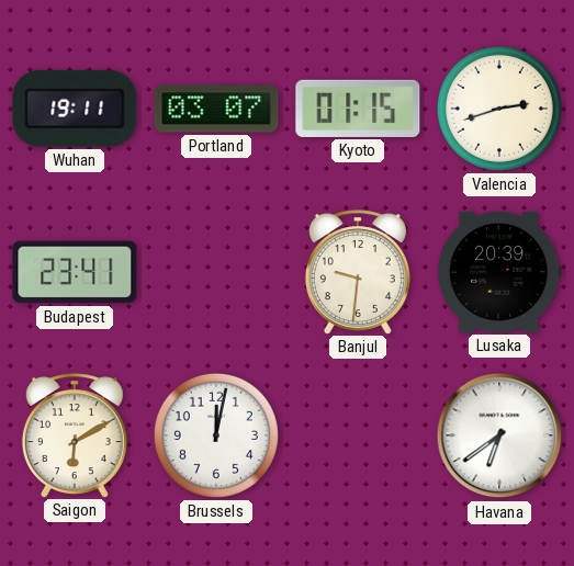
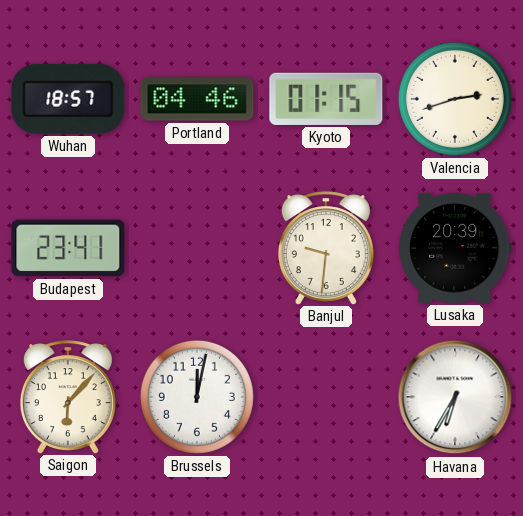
Wuhan: 19:11 -> 18:57 (68, 99)
Portland: 03:07 -> 04:46 (197, 99)
Saigon: 6:10 -> 6:07 (68, 397)
Havana: 6:39 -> 6:35 (455, 397)
